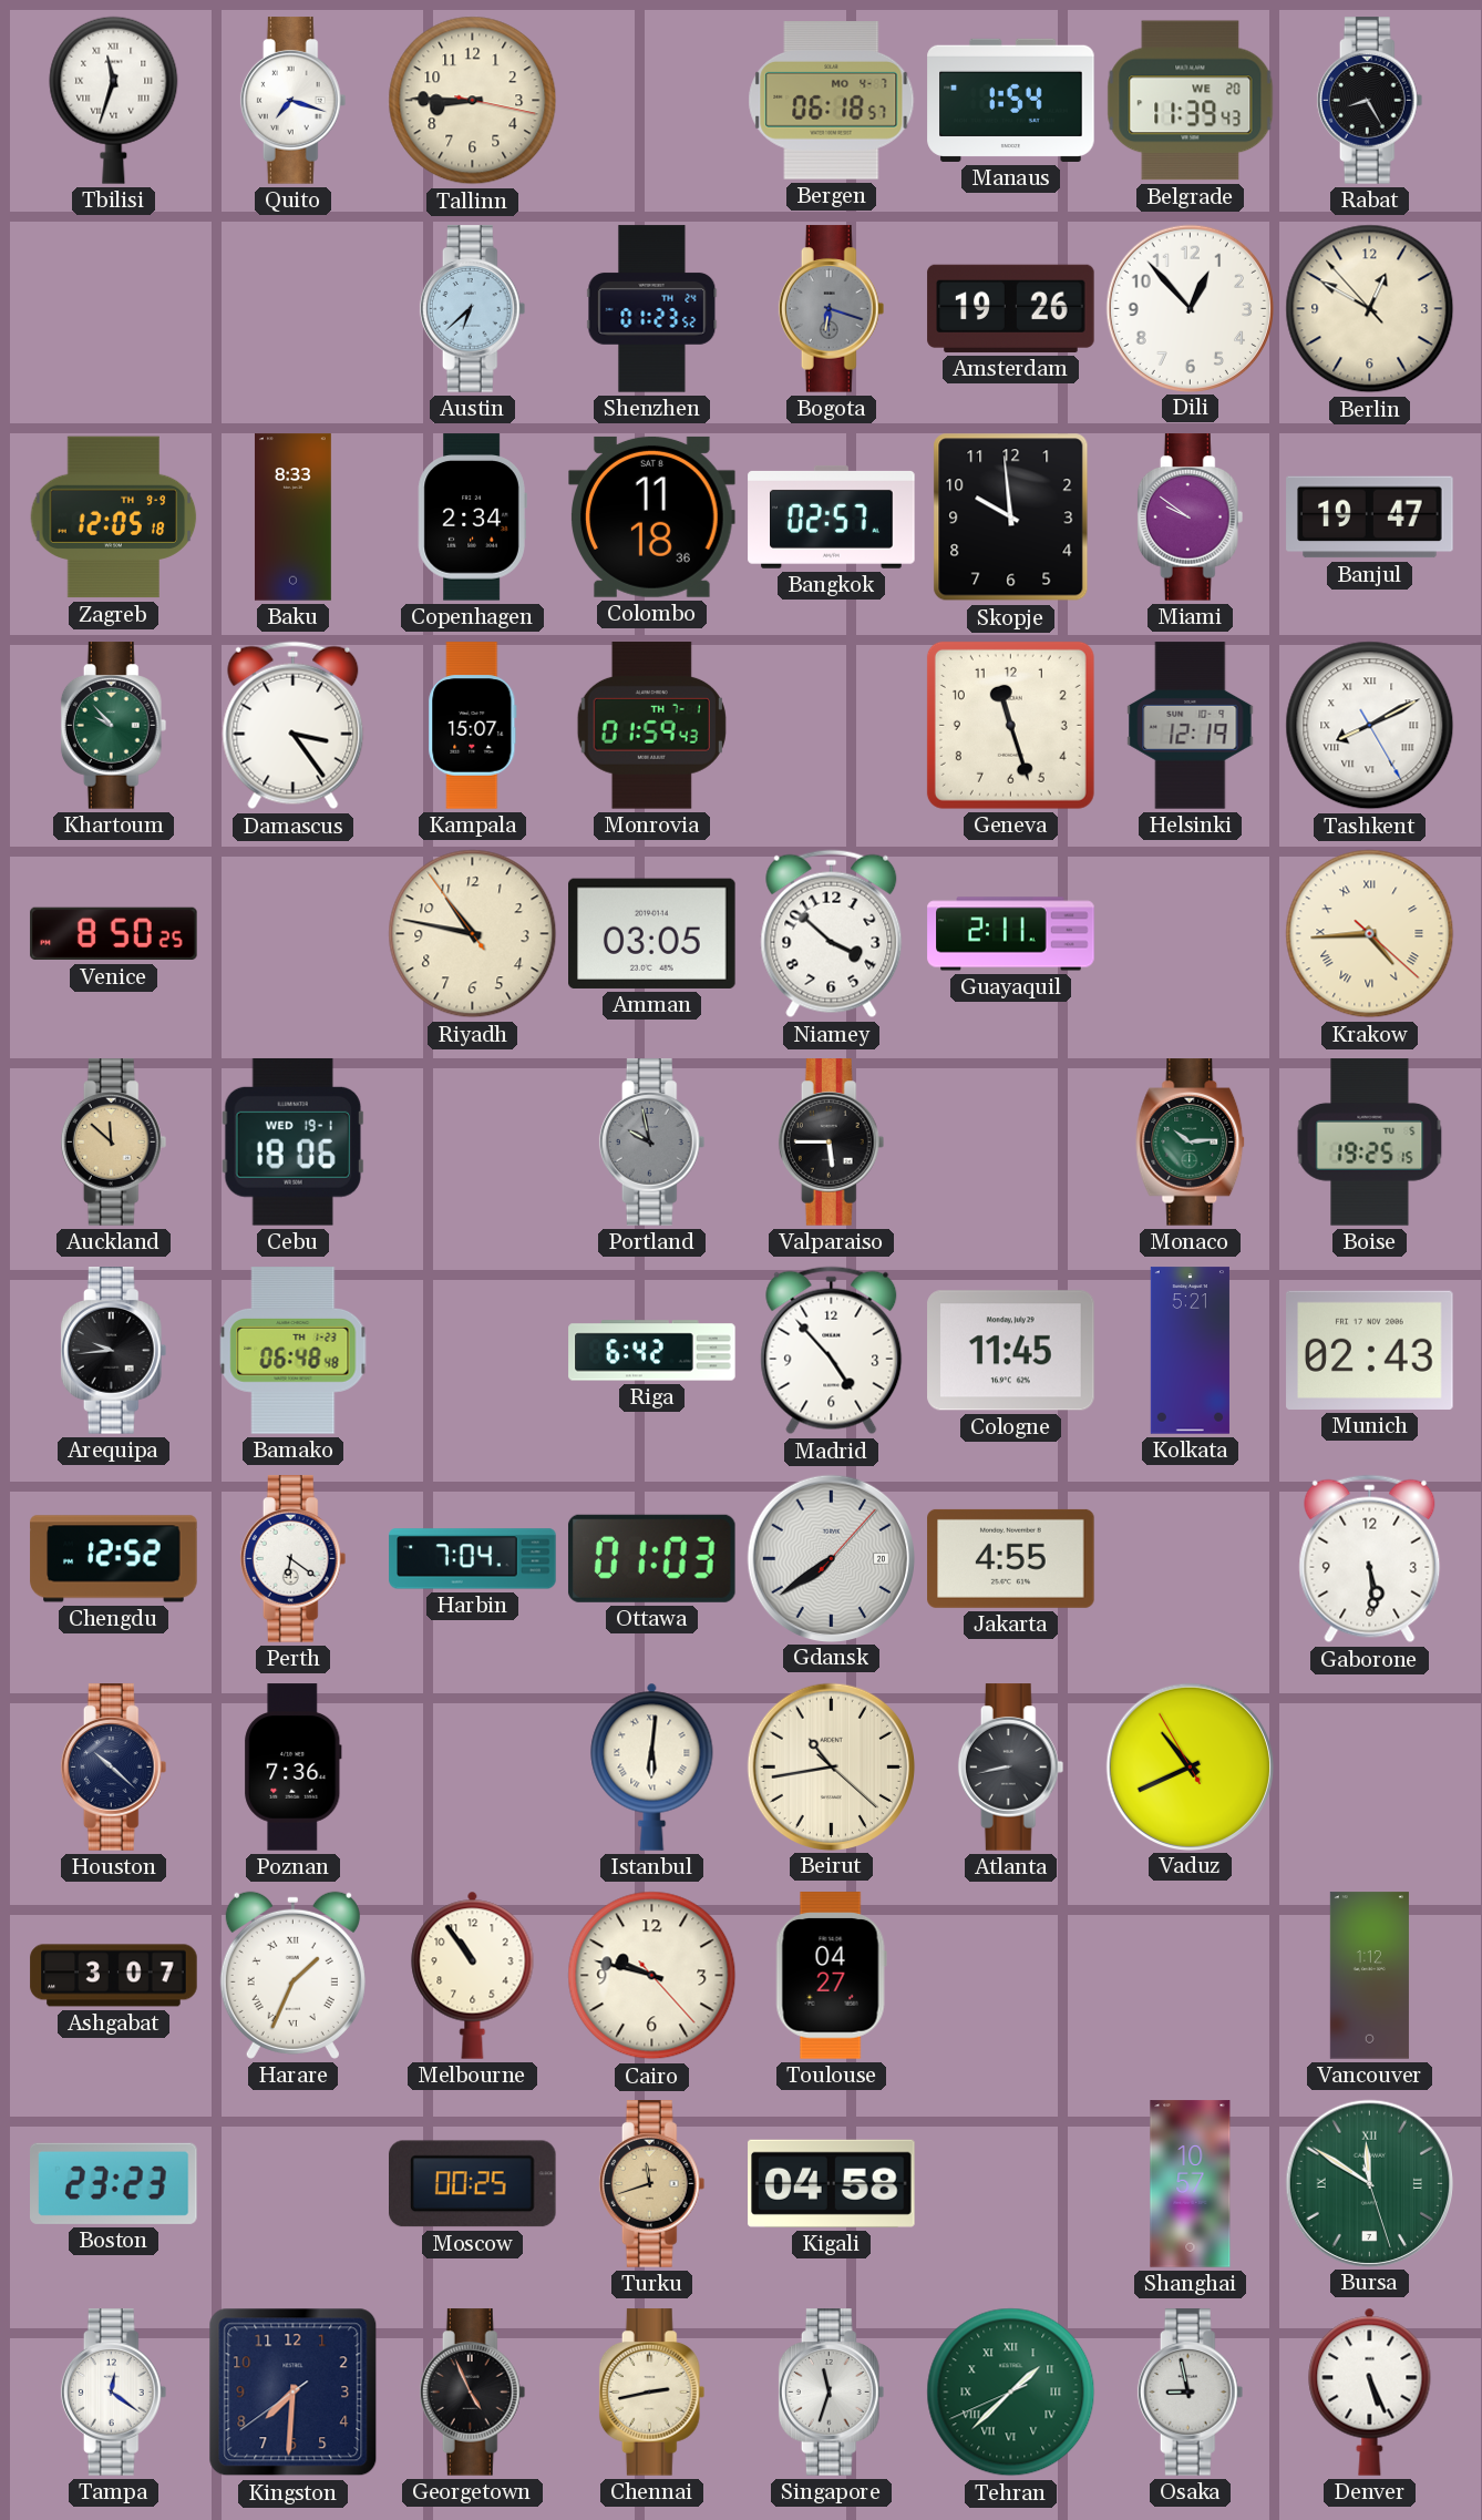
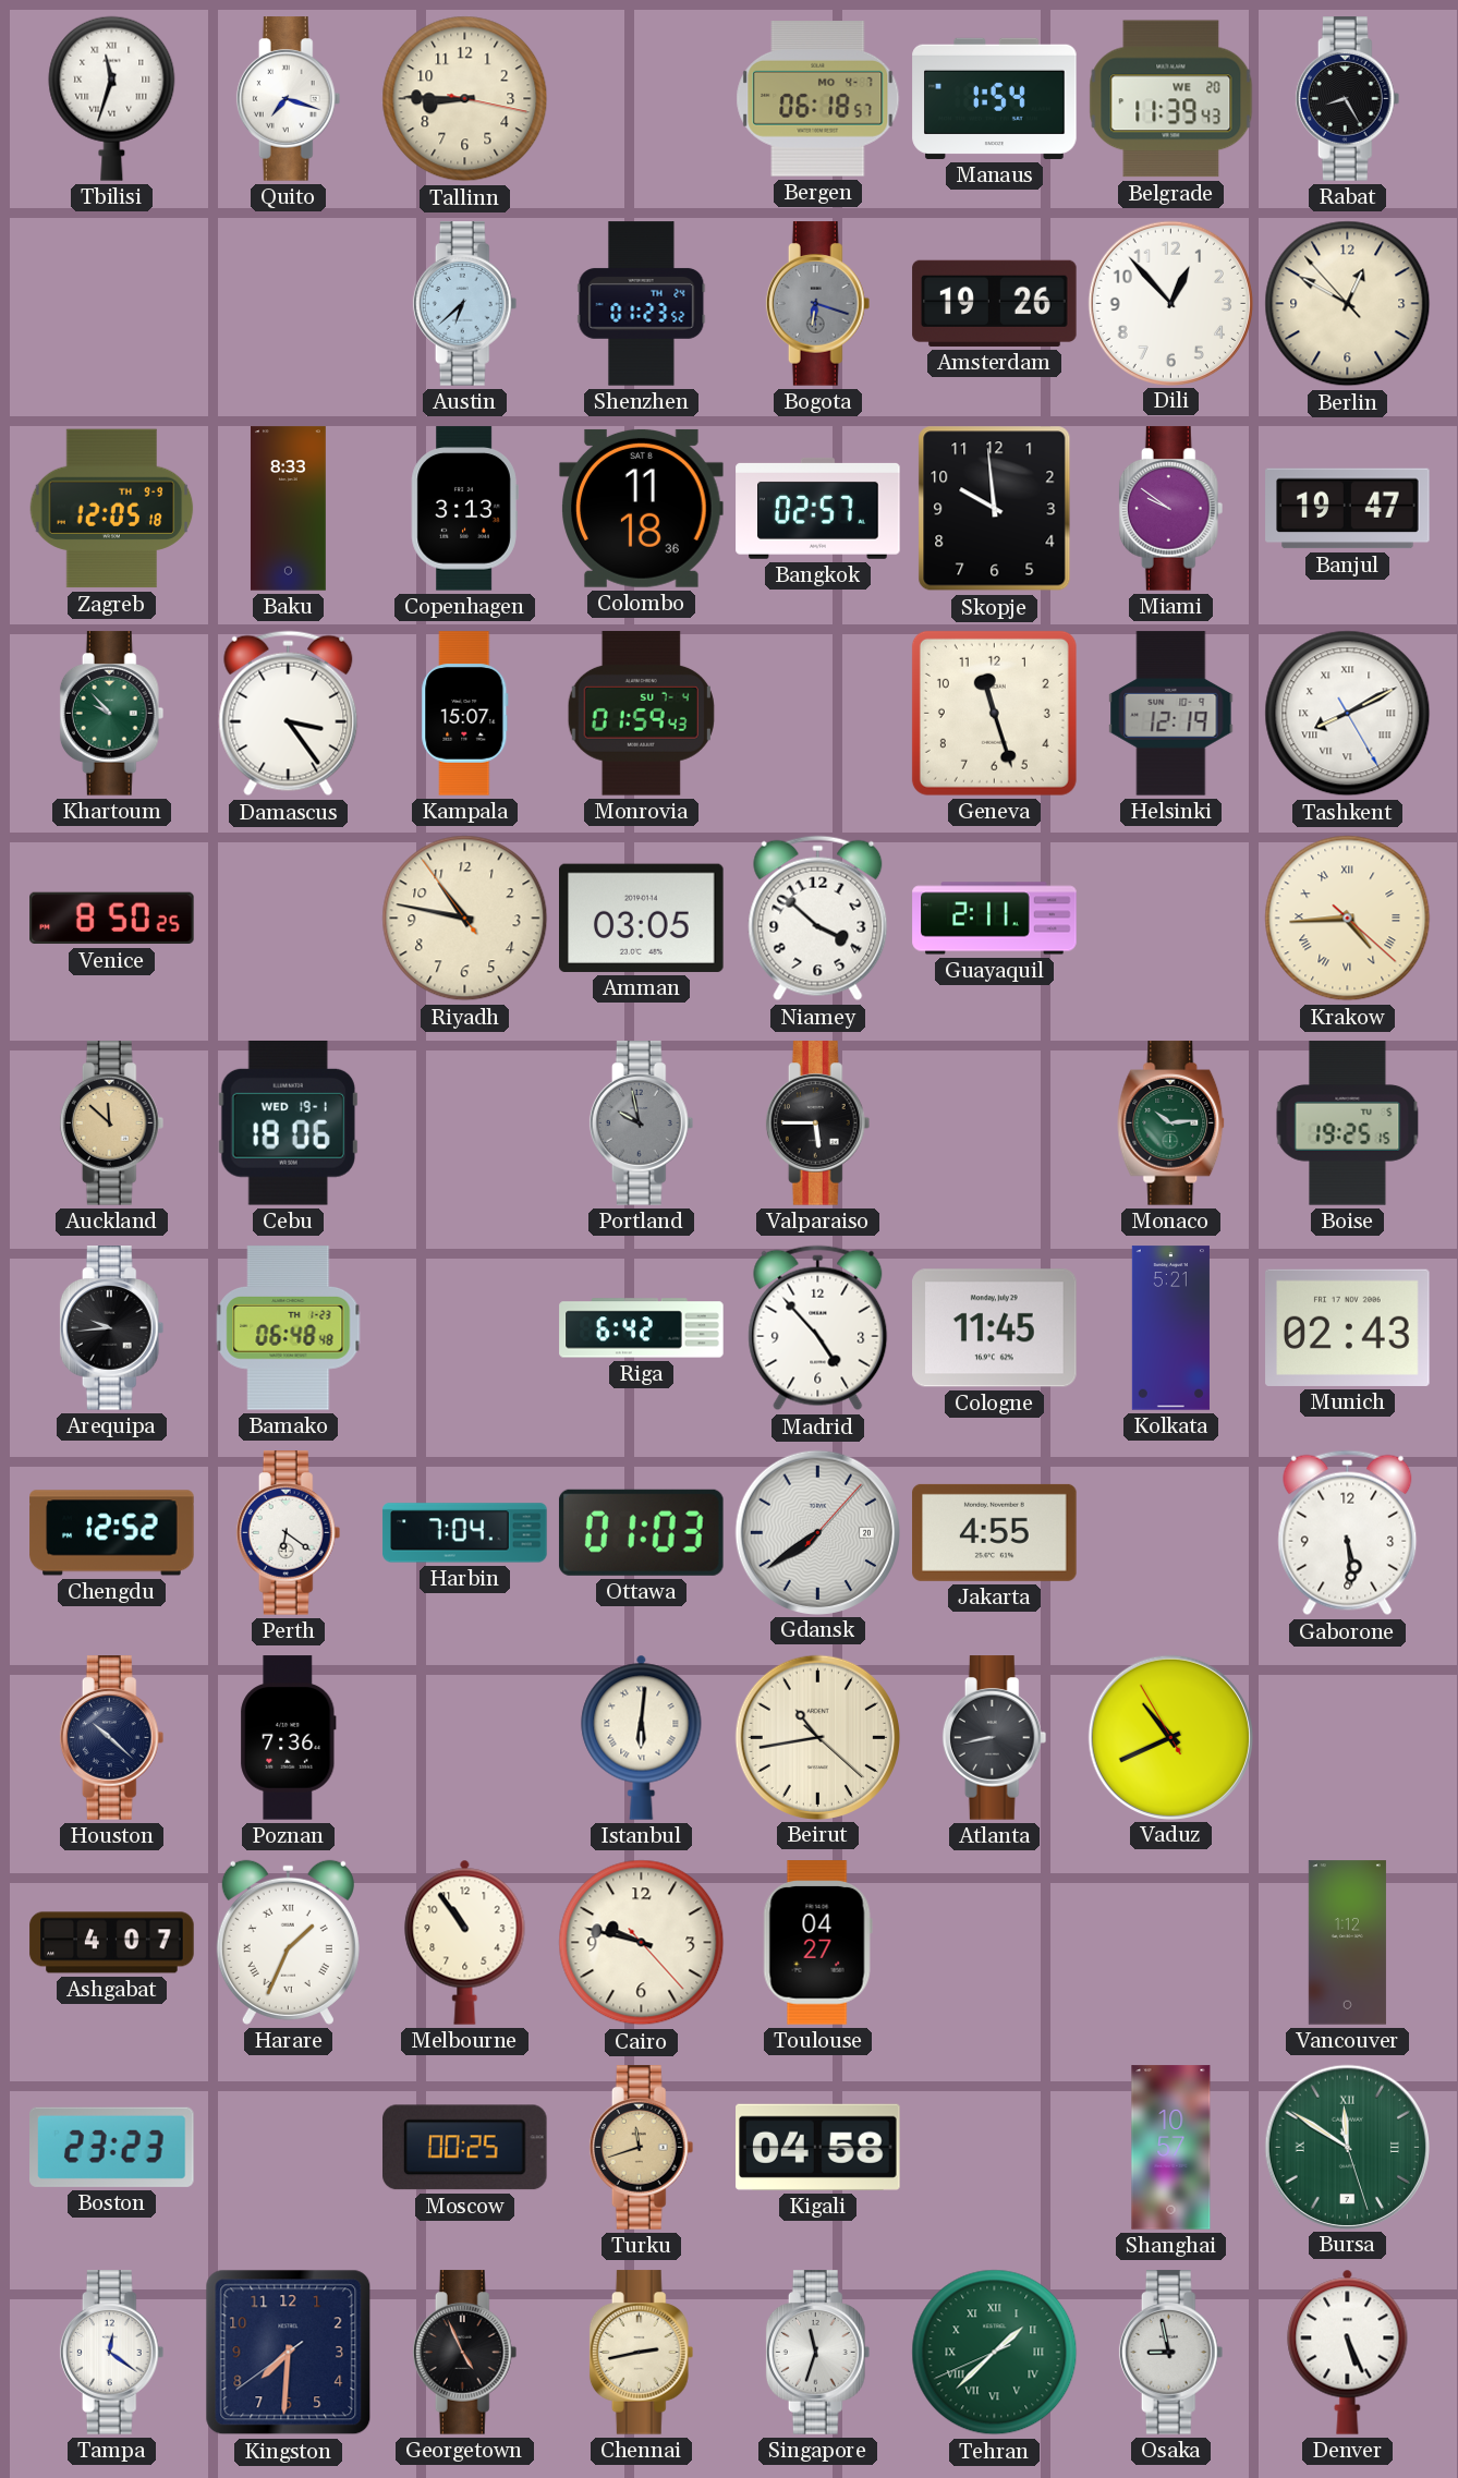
Copenhagen: 2:34 -> 3:13 (464, 509)
Monrovia date: TH 7-1 -> SU 7-4 (641, 714)
Ashgabat: 3:07 -> 4:07 (112, 1943)
